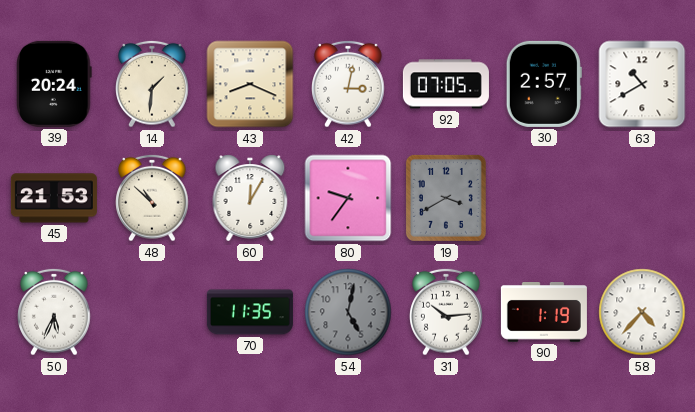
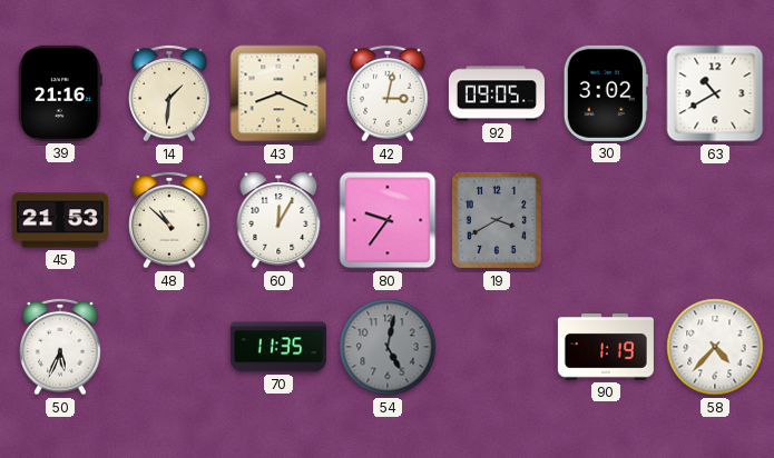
39: 20:24 -> 21:16 (61, 93)
92: 07:05 -> 09:05 (497, 93)
30: 2:57 -> 3:02 (606, 93)
31: 10:14 -> none (446, 312)
